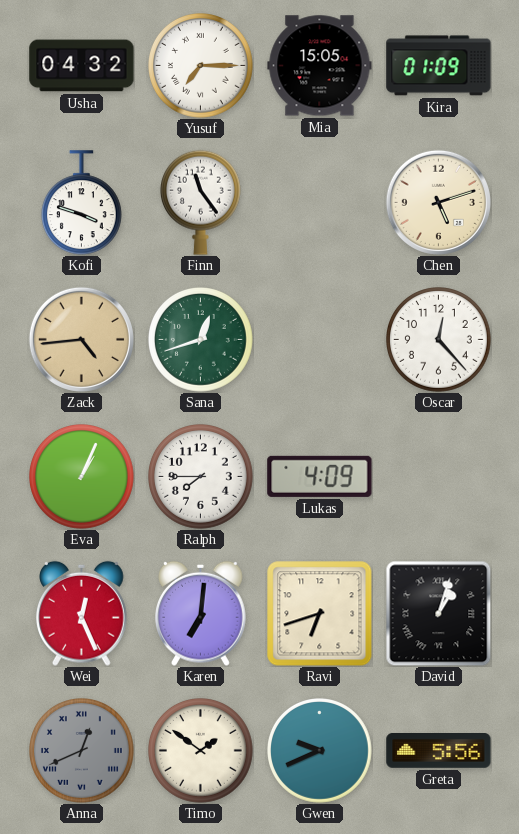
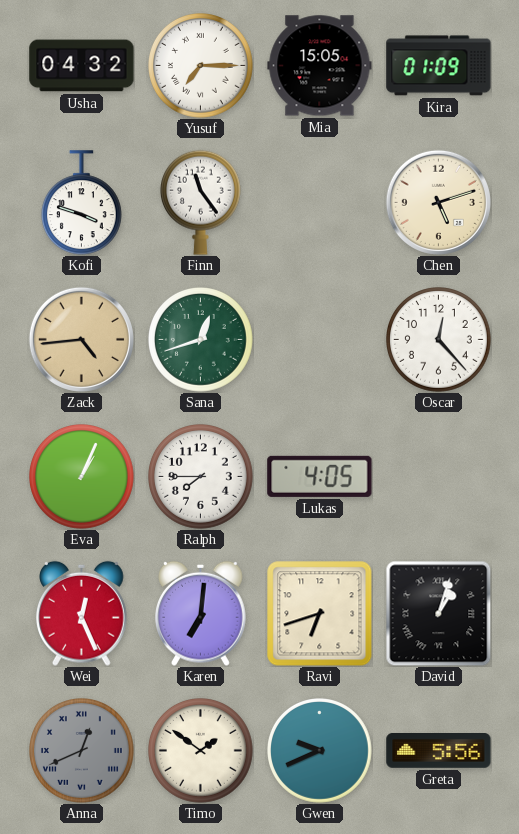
Lukas: 4:09 -> 4:05 (320, 476)
